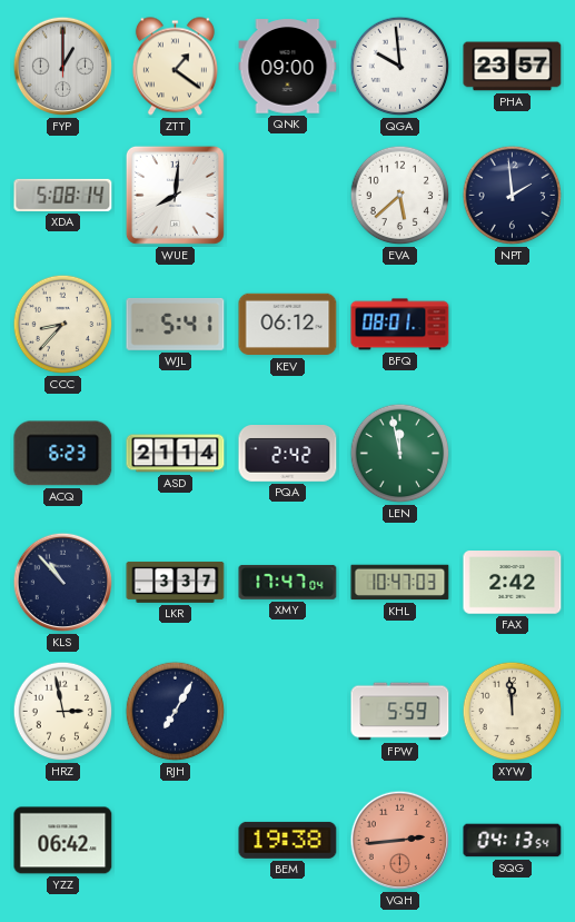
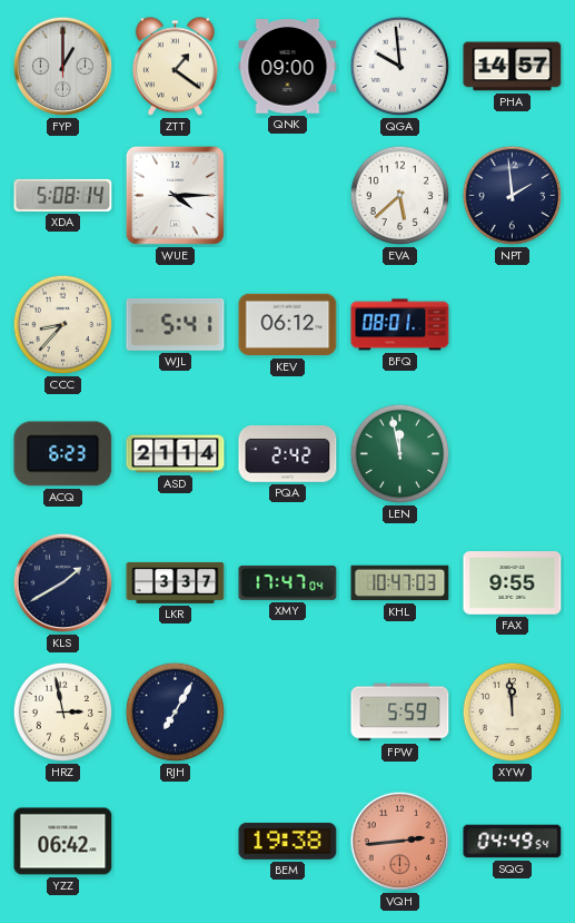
PHA: 23:57 -> 14:57 (513, 67)
WUE: 8:01 -> 4:15 (175, 195)
KLS: 10:53 -> 1:40 (63, 583)
FAX: 2:42 -> 9:55 (513, 583)
SQG: 04:13 -> 04:49 (513, 842)
